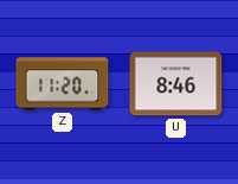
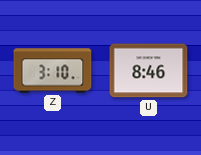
Z: 11:20 -> 3:10 (53, 71)
